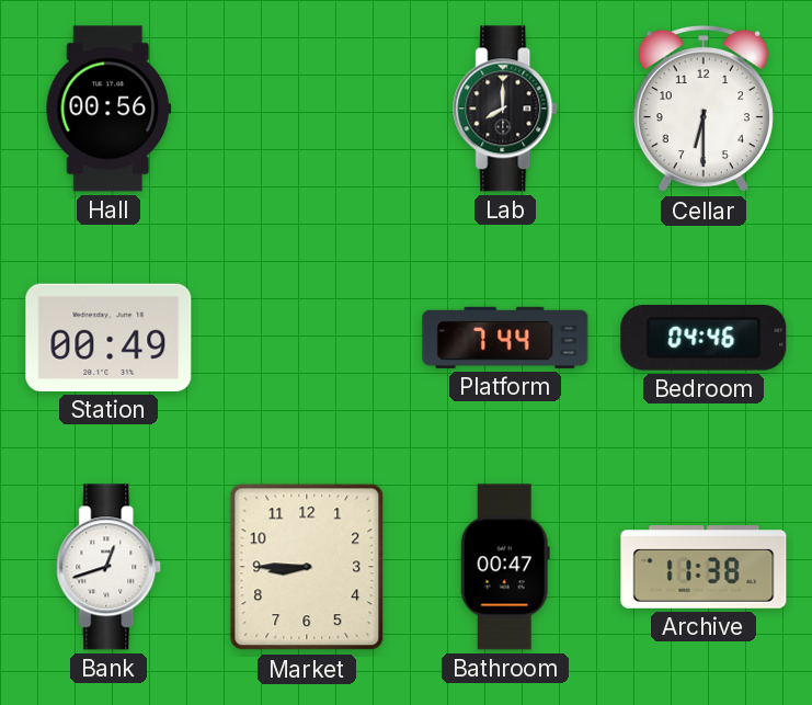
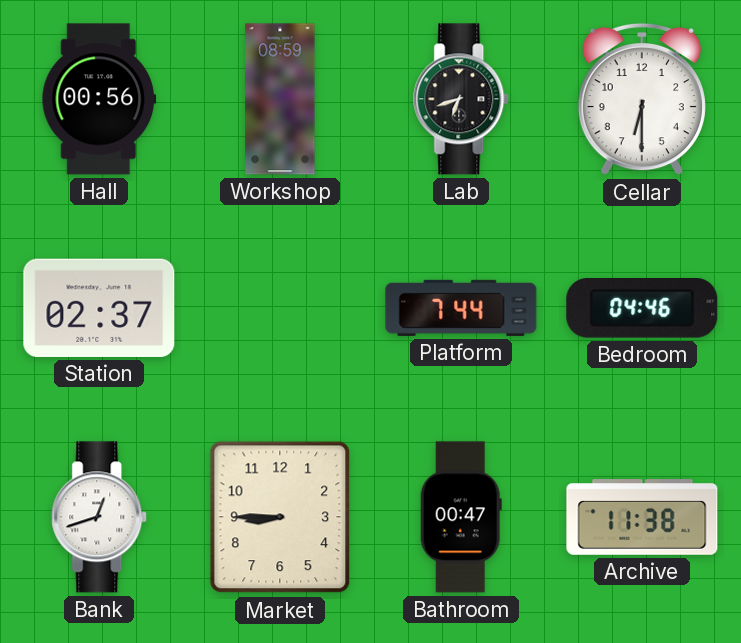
Workshop: none -> 08:59 (280, 99)
Lab: 8:00 -> 6:42 (462, 99)
Station: 00:49 -> 02:37 (99, 308)
